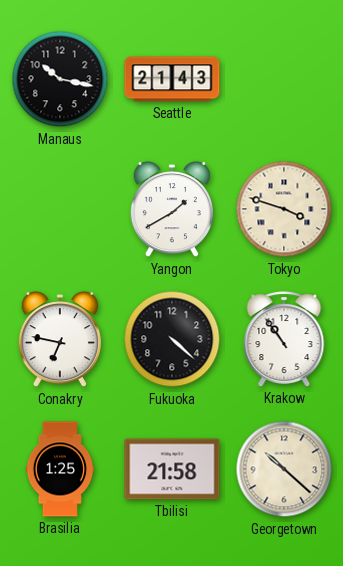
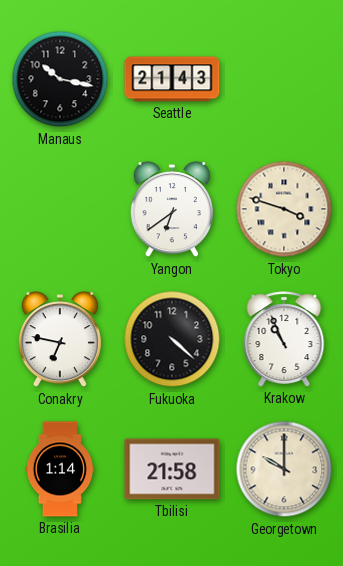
Yangon: 1:40 -> 6:39 (172, 210)
Krakow: 10:54 -> 10:56 (284, 339)
Brasilia: 1:25 -> 1:14 (60, 469)
Georgetown: 10:22 -> 10:00 (284, 469)
